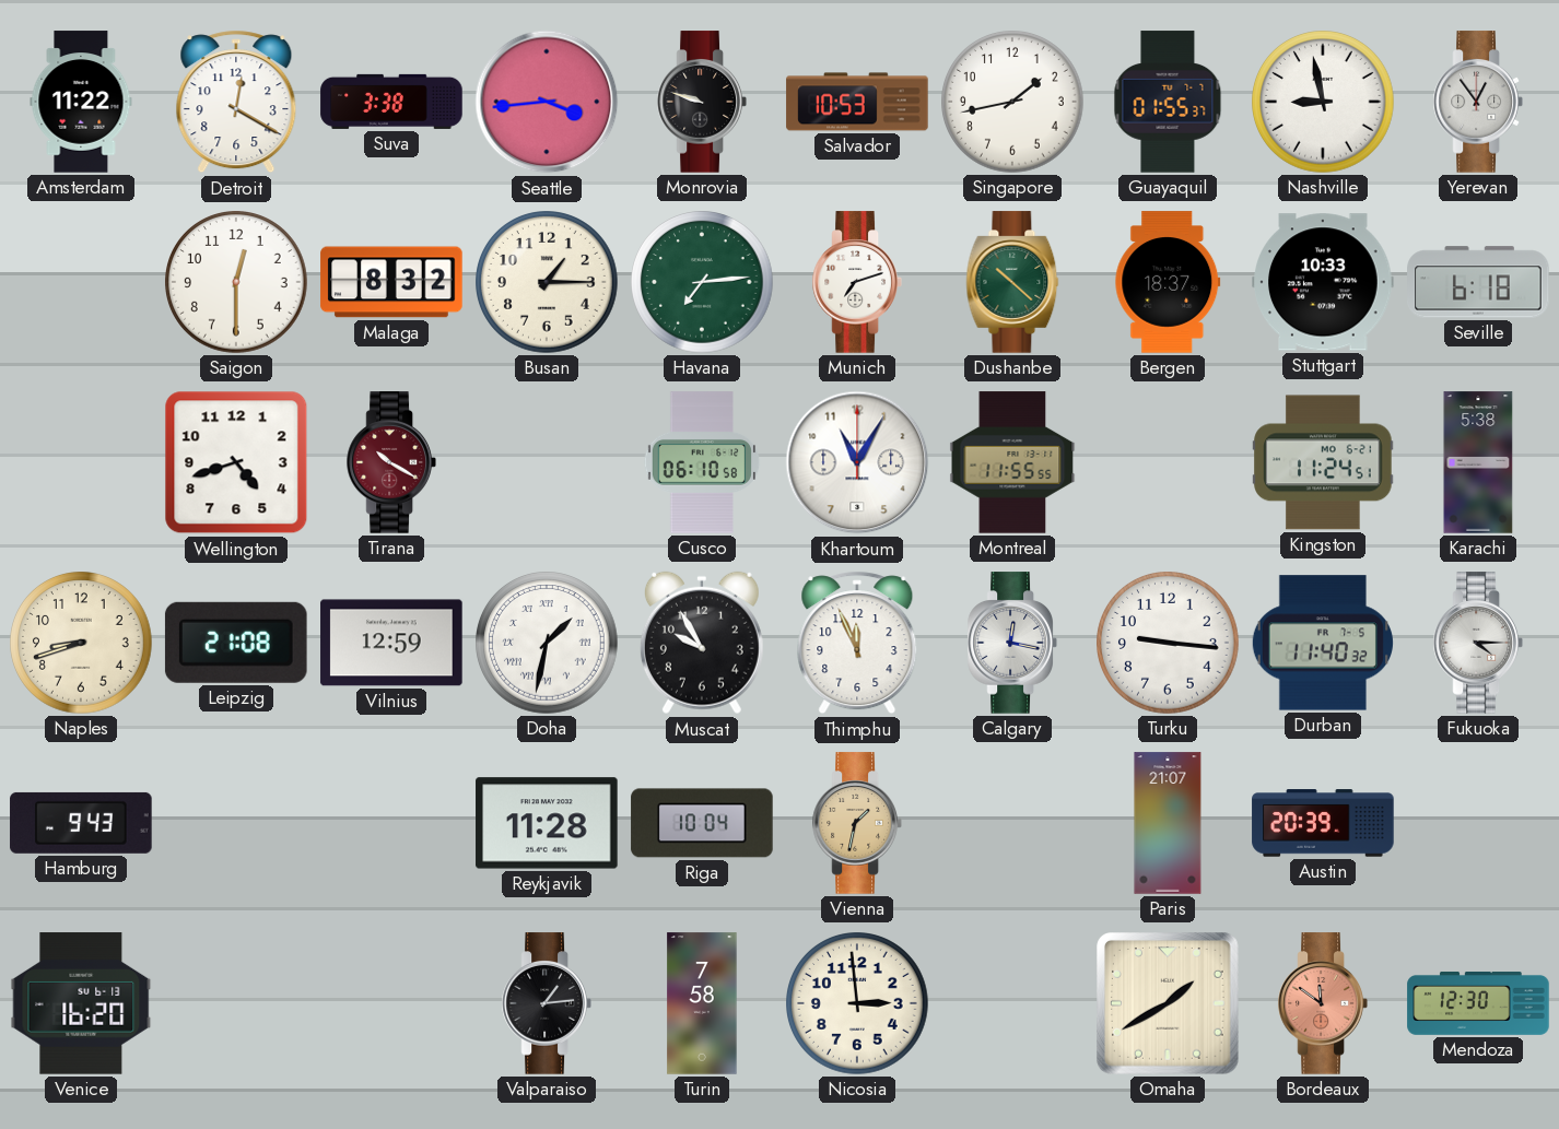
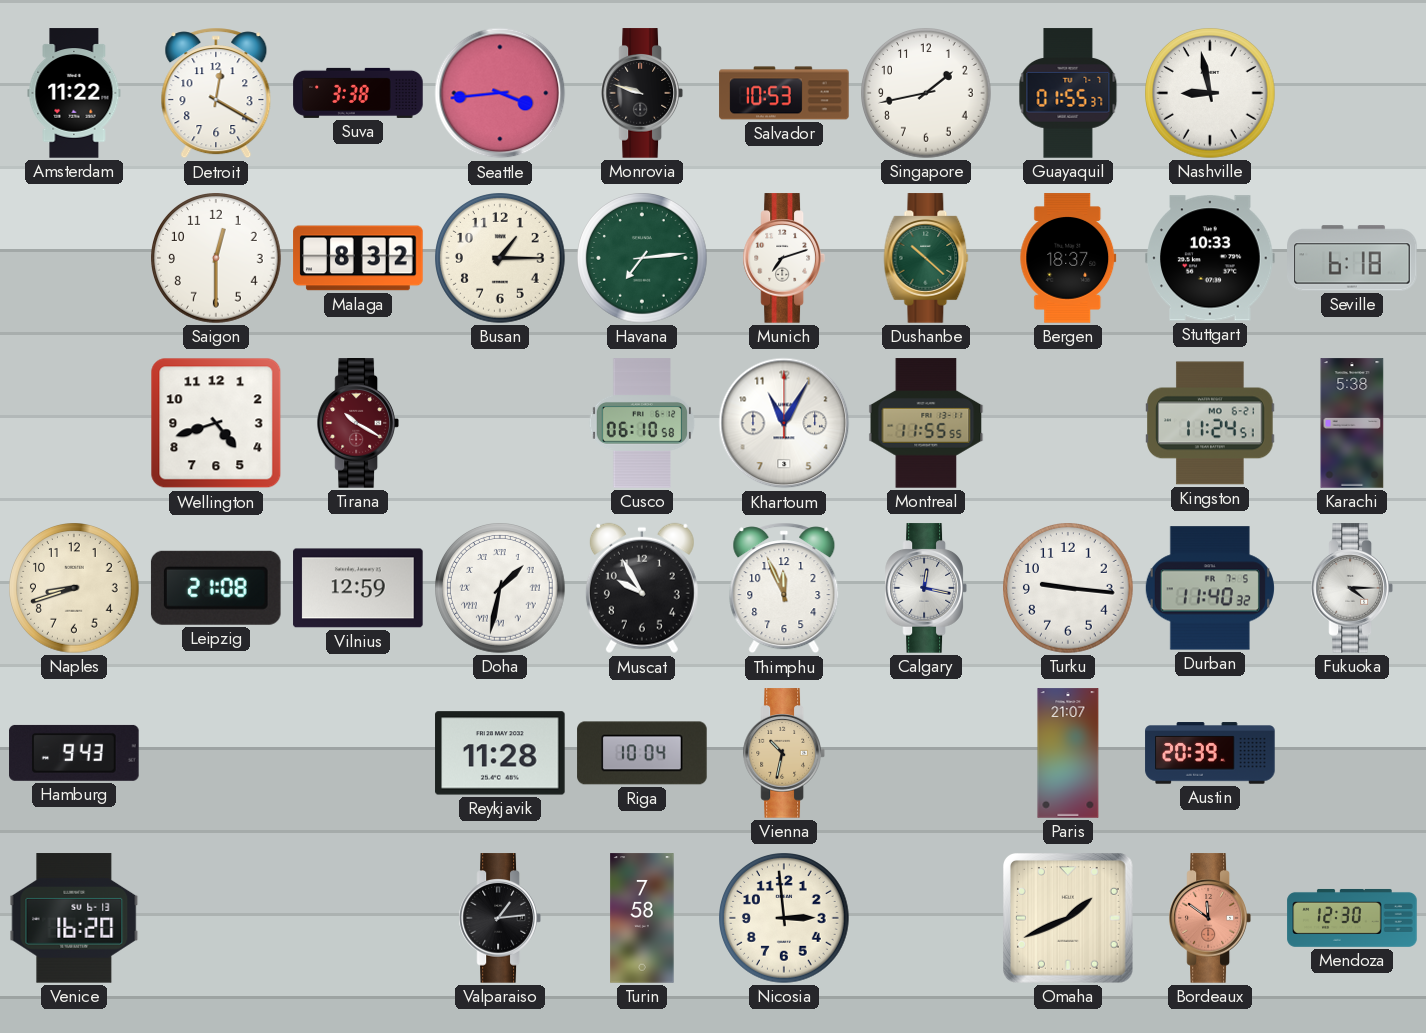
Yerevan: 12:54 -> none (1478, 102)
Vienna: 1:32 -> 10:32 (784, 753)
Omaha: 1:40 -> 1:41 (1069, 919)
